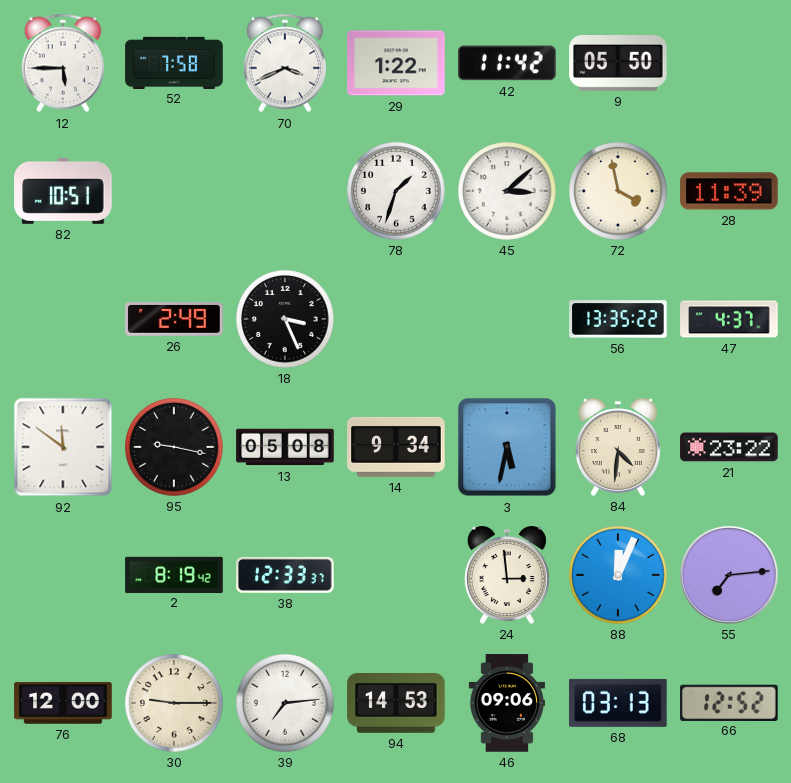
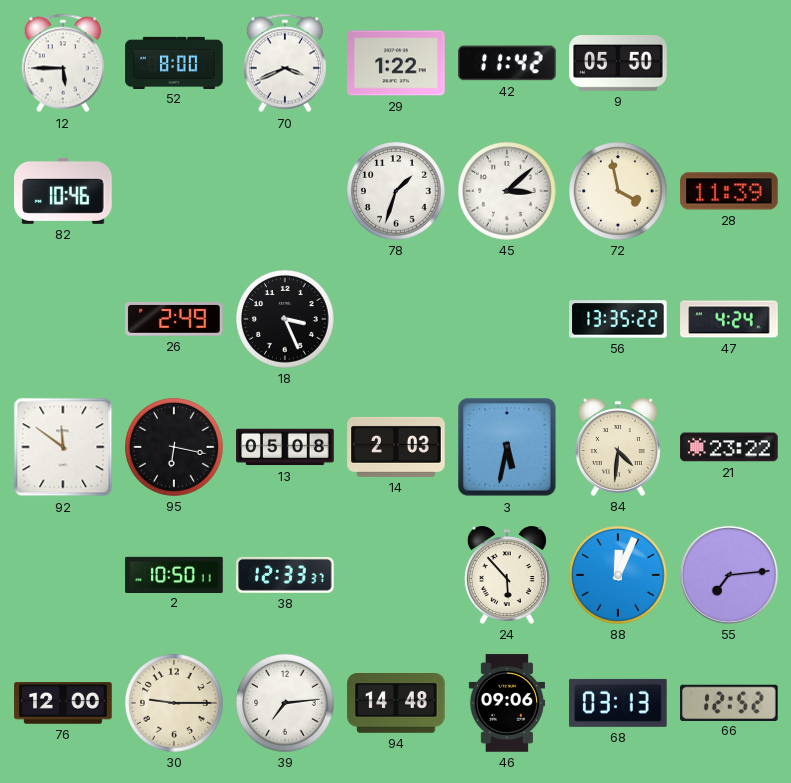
52: 7:58 -> 8:00 (174, 62)
82: 10:51 -> 10:46 (63, 191)
47: 4:37 -> 4:24 (729, 319)
95: 9:17 -> 6:17 (174, 447)
14: 9:34 -> 2:03 (396, 447)
2: 8:19 -> 10:50 (174, 574)
24: 2:59 -> 5:53 (507, 575)
94: 14:53 -> 14:48 (396, 704)
